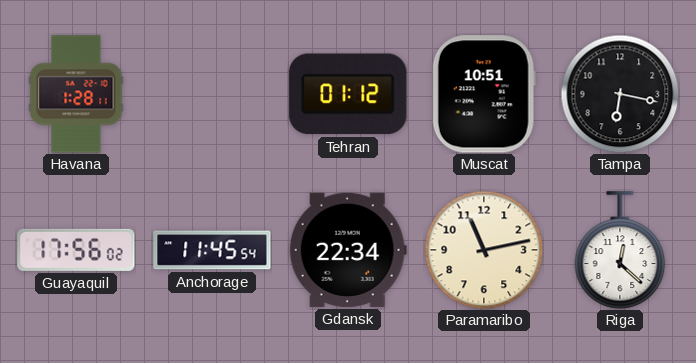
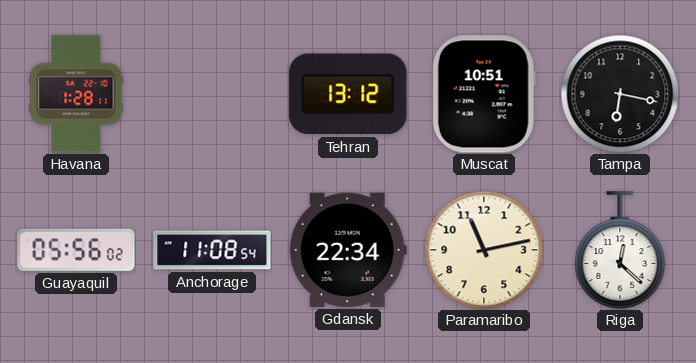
Tehran: 01:12 -> 13:12 (348, 94)
Guayaquil: 17:56 -> 05:56 (76, 250)
Anchorage: 11:45 -> 11:08 (212, 250)
